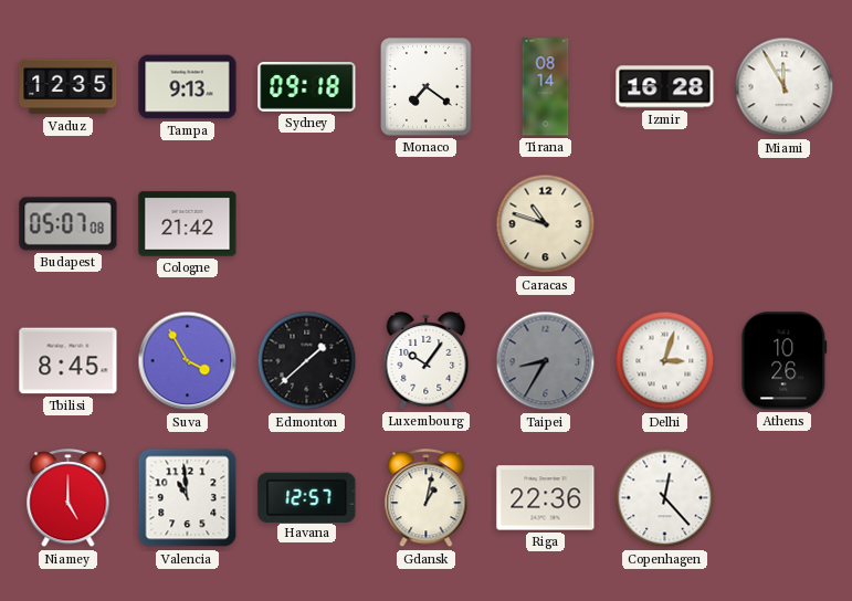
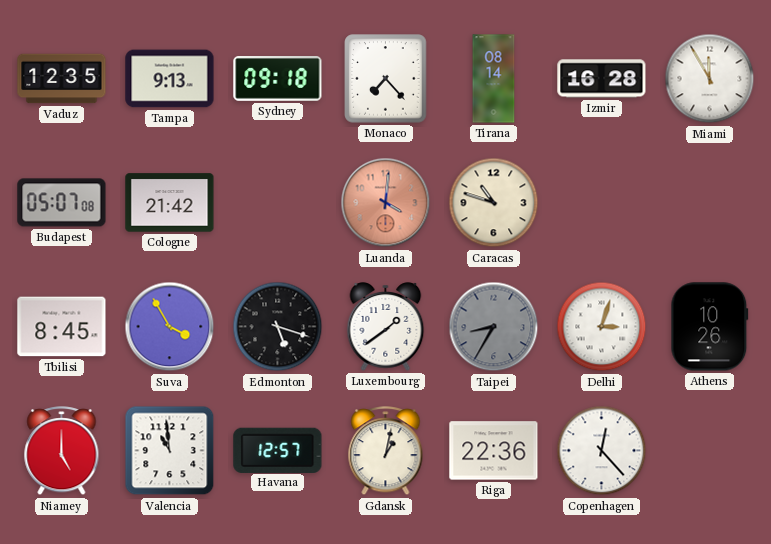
Monaco: 7:21 -> 7:23 (386, 79)
Luanda: none -> 4:01 (386, 203)
Edmonton: 1:38 -> 5:18 (278, 327)
Luxembourg: 10:06 -> 1:39 (386, 327)
